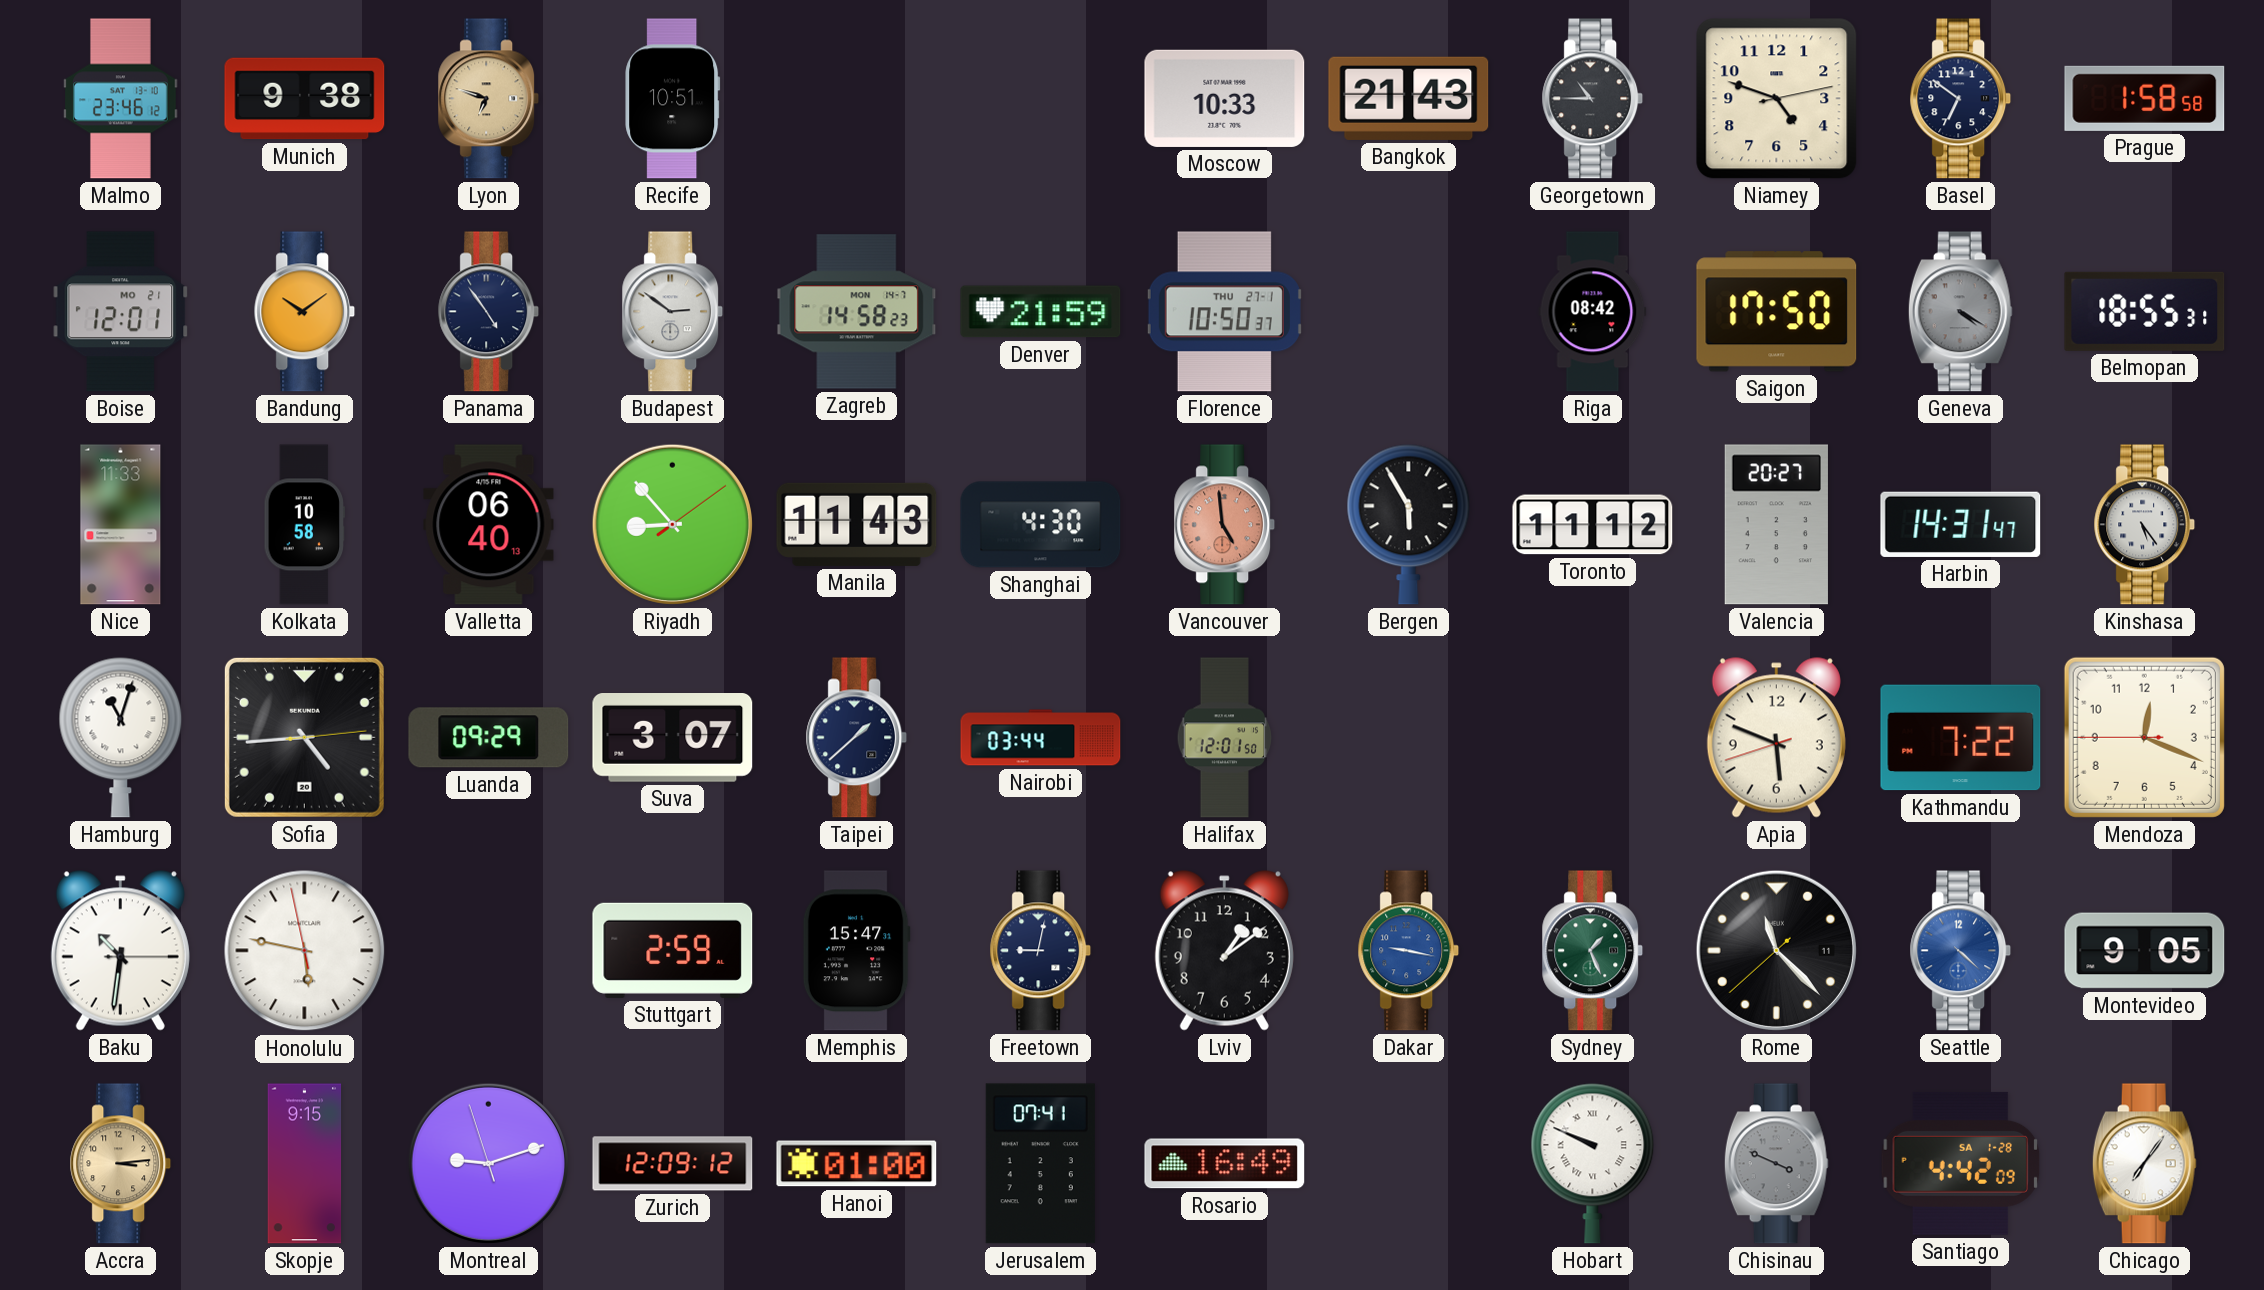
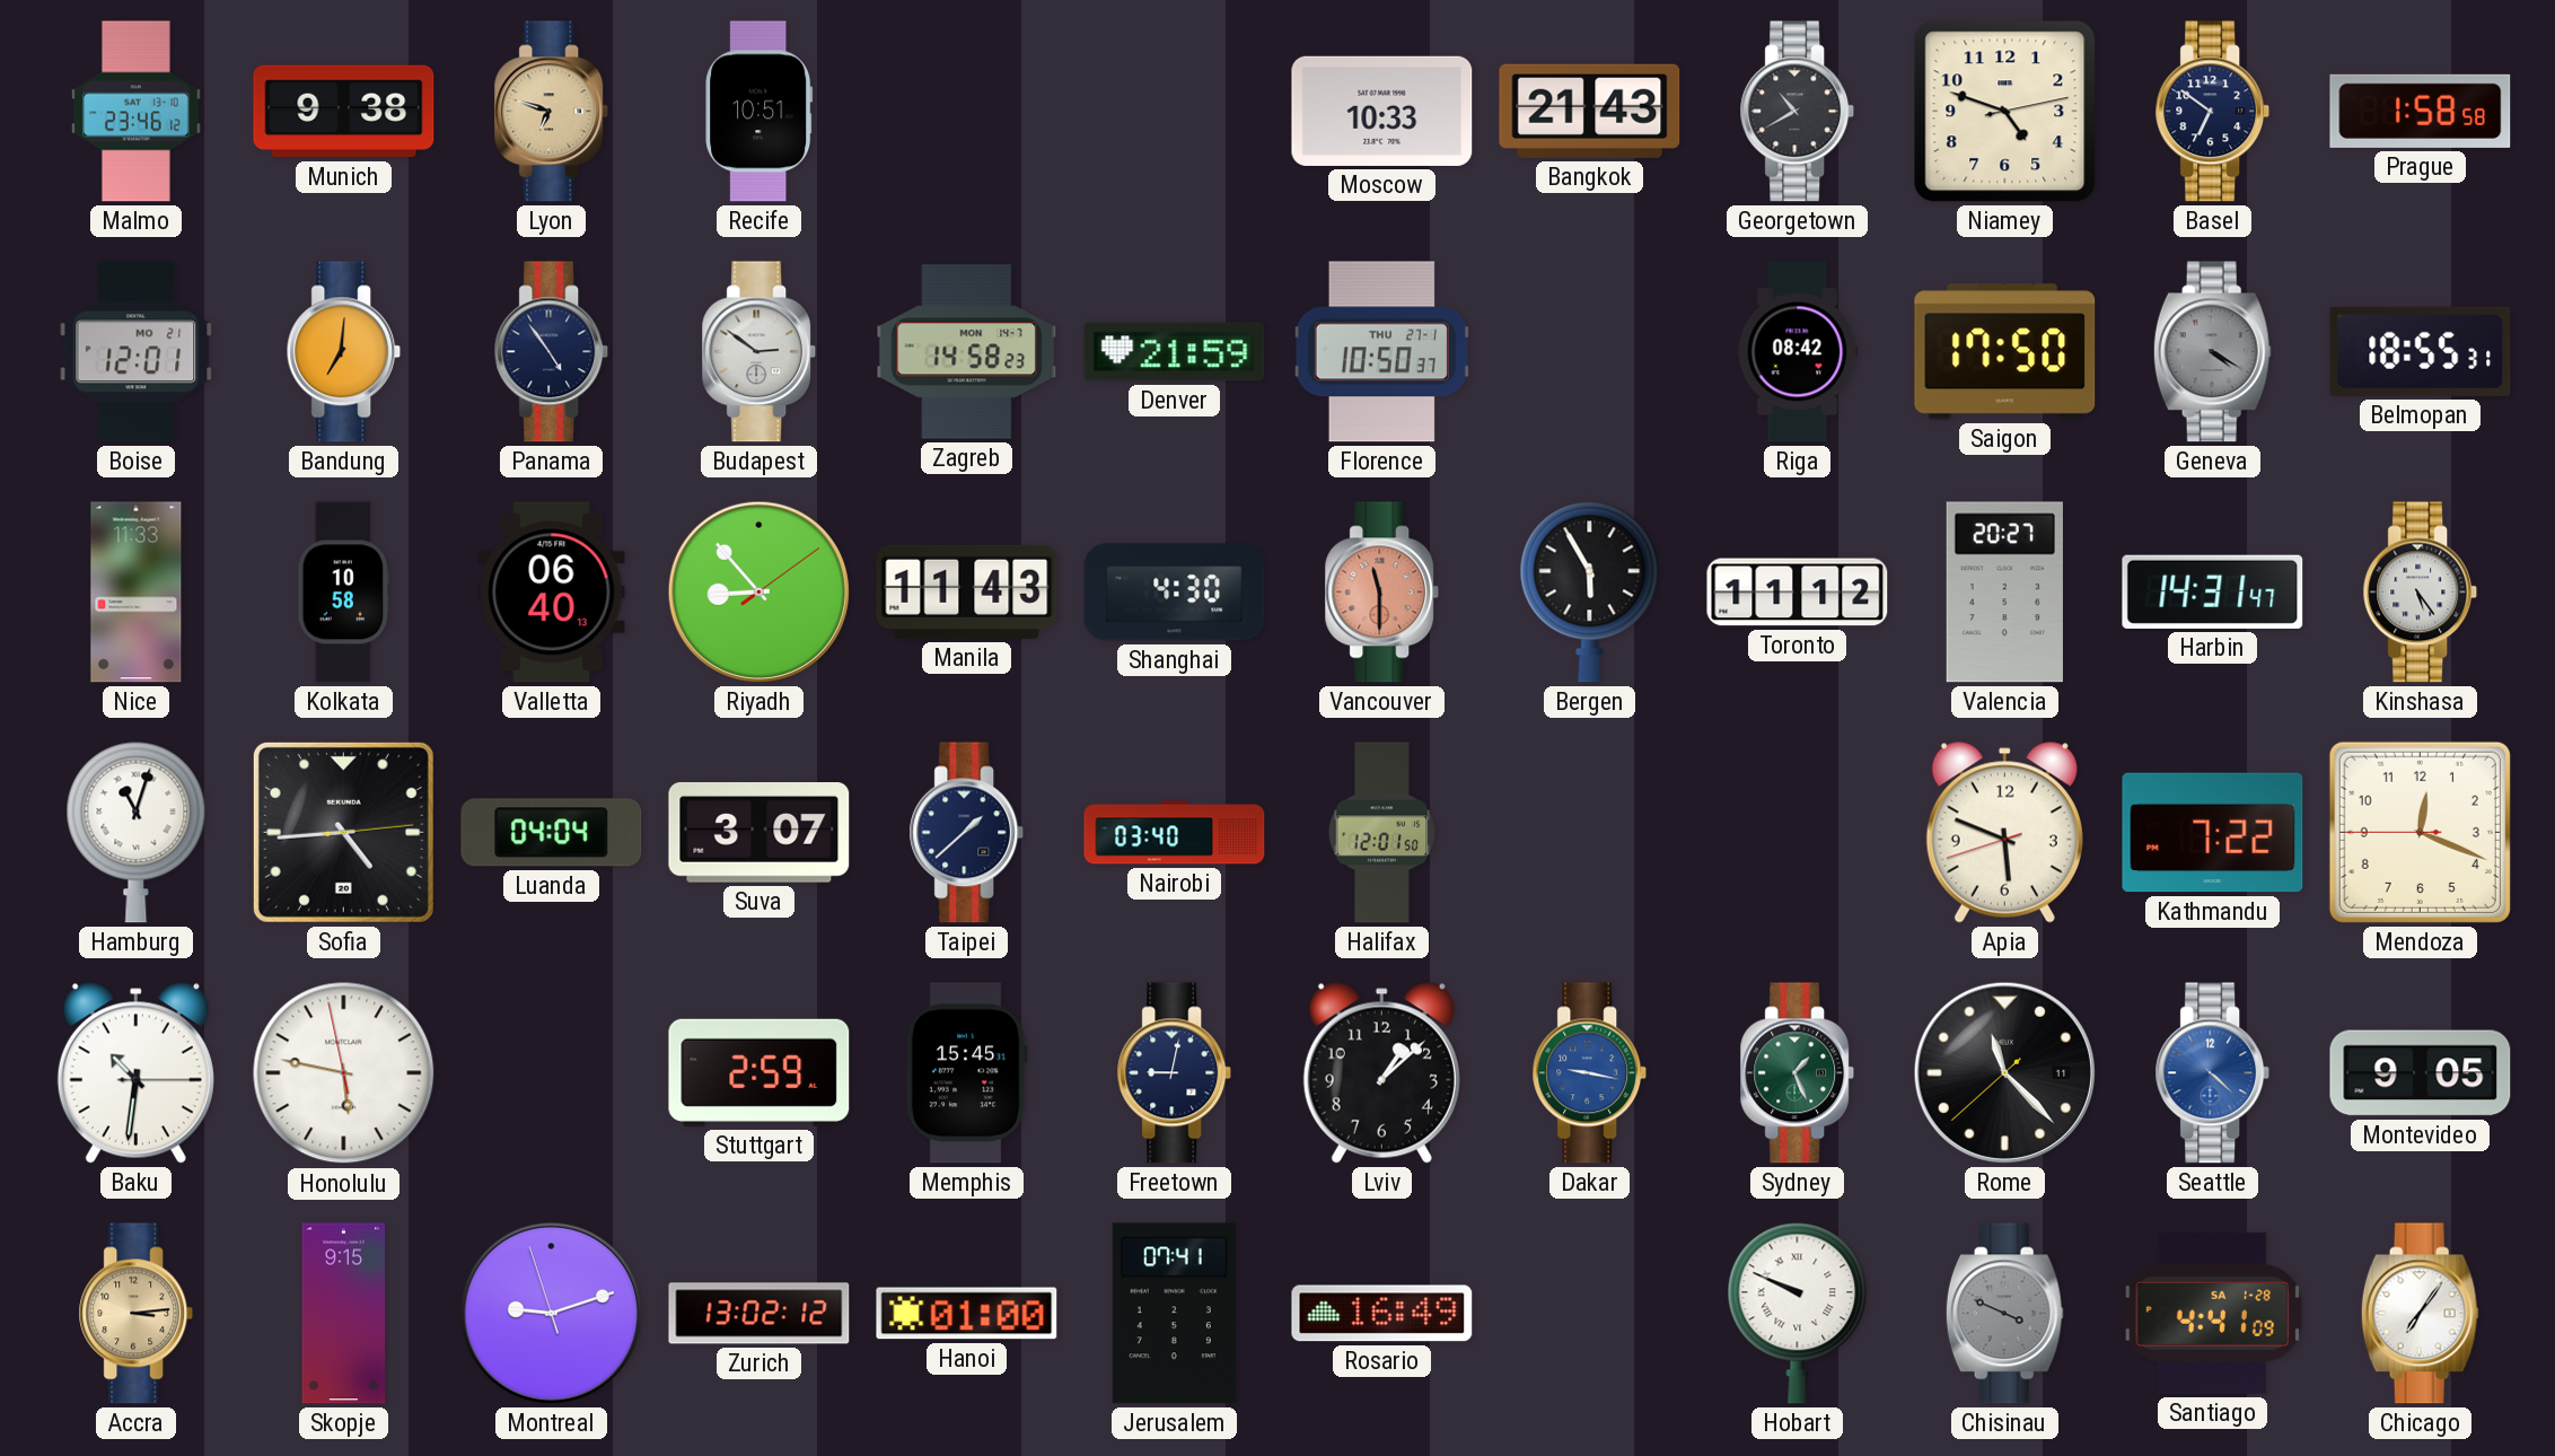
Georgetown: 10:45 -> 10:40 (1798, 112)
Bandung: 10:09 -> 7:01 (344, 352)
Vancouver: 4:59 -> 11:30 (1382, 593)
Luanda: 09:29 -> 04:04 (552, 833)
Nairobi: 03:44 -> 03:40 (1175, 833)
Memphis: 15:47 -> 15:45 (966, 1073)
Lviv: 1:09 -> 1:08 (1381, 1073)
Zurich: 12:09 -> 13:02 (760, 1314)
Santiago: 4:42 -> 4:41 (2213, 1313)
